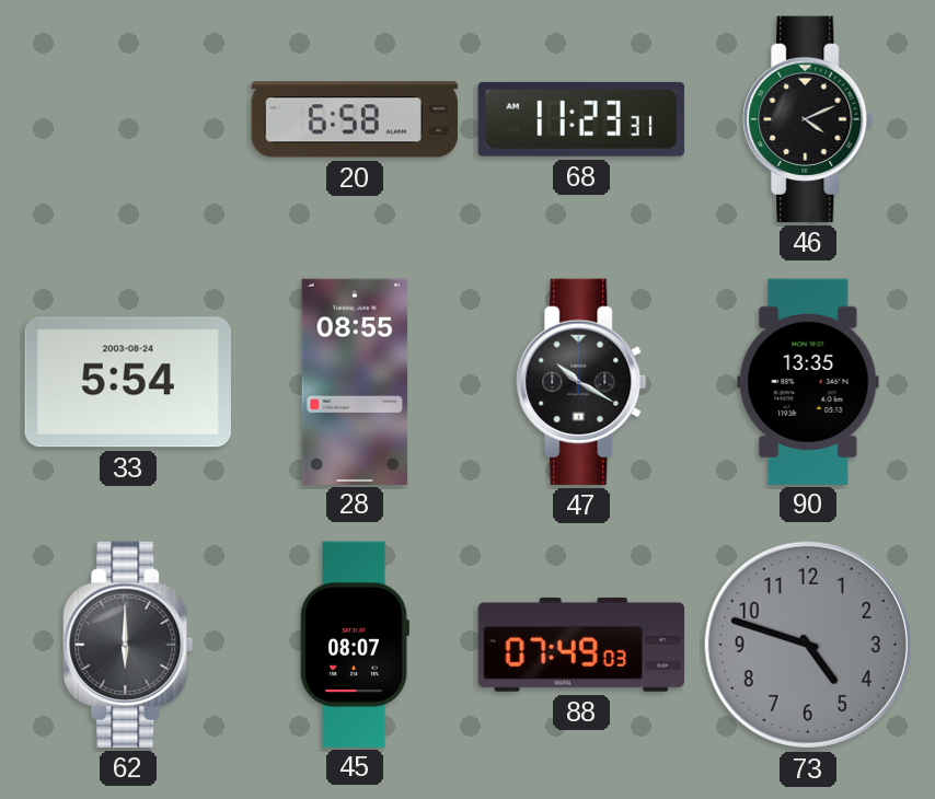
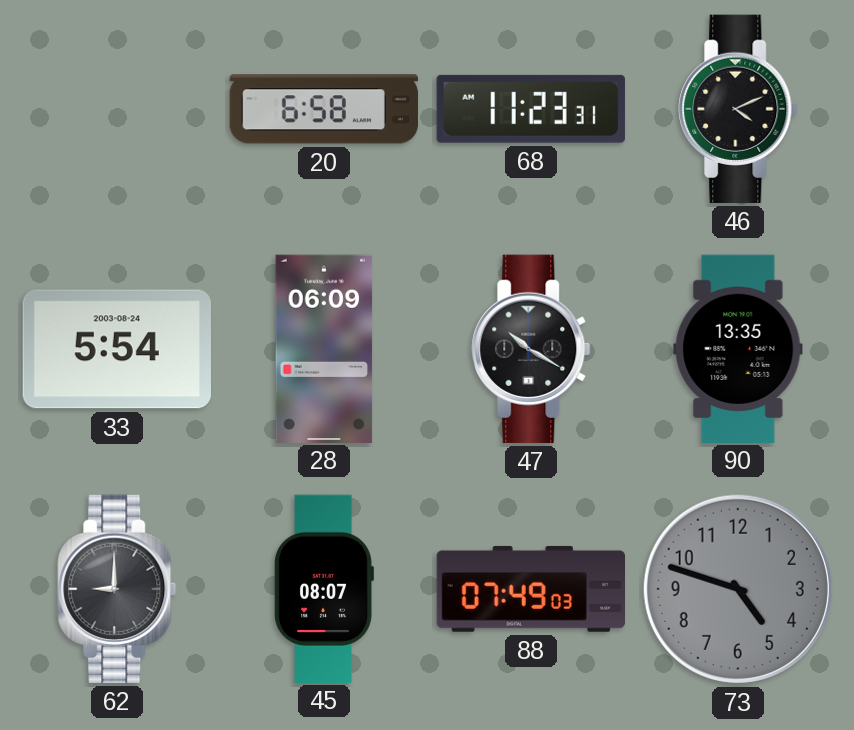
28: 08:55 -> 06:09 (324, 348)
62: 6:00 -> 9:00 (117, 589)
